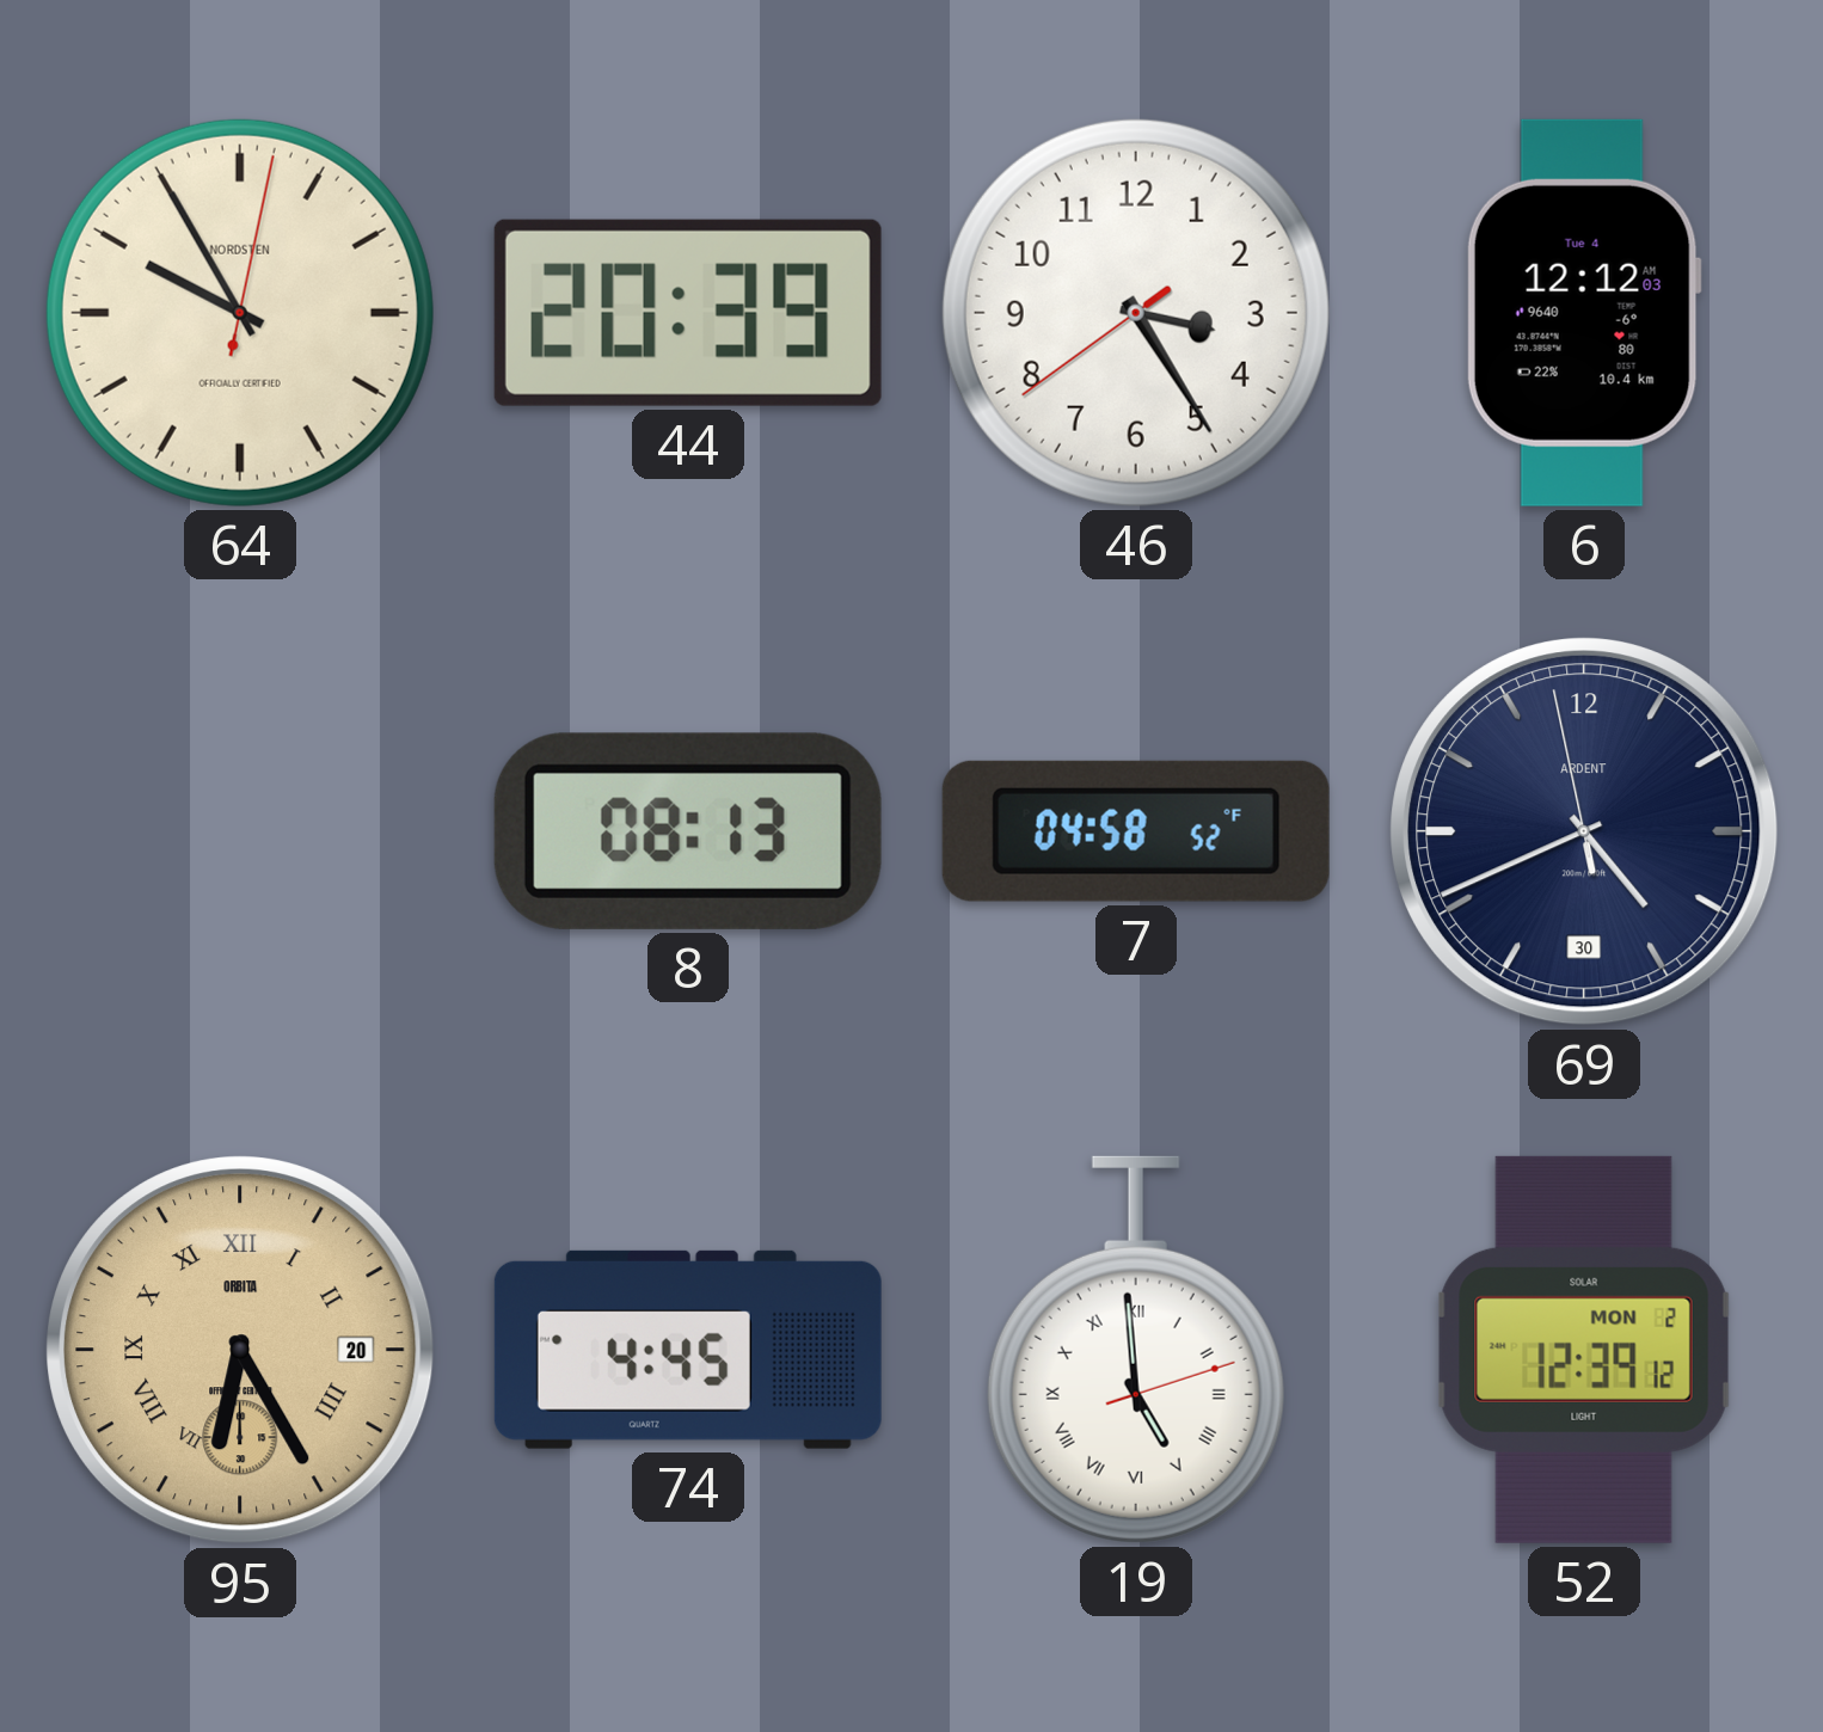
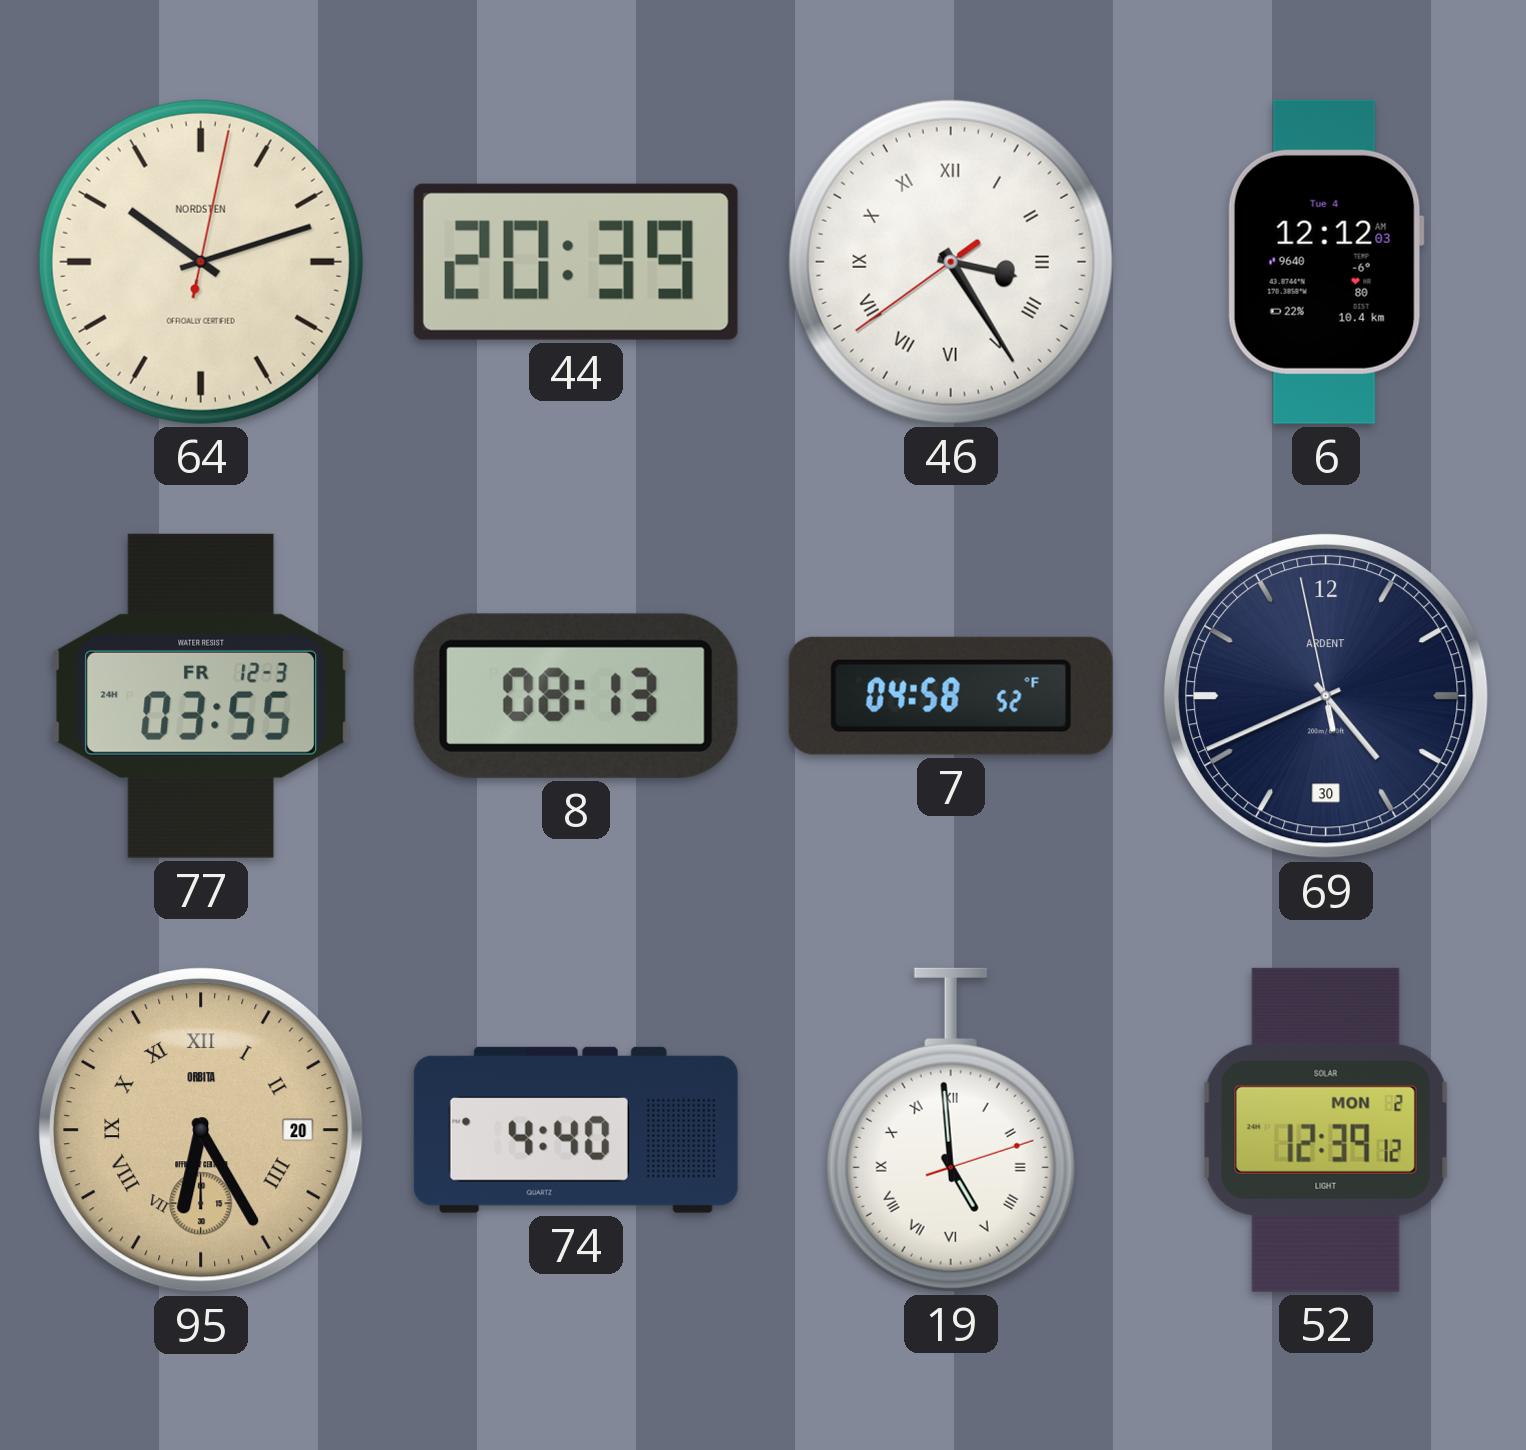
64: 9:55 -> 10:12 (201, 262)
46 numerals: Arabic -> Roman (951, 262)
77: none -> 03:55 (201, 696)
74: 4:45 -> 4:40 (576, 1130)
